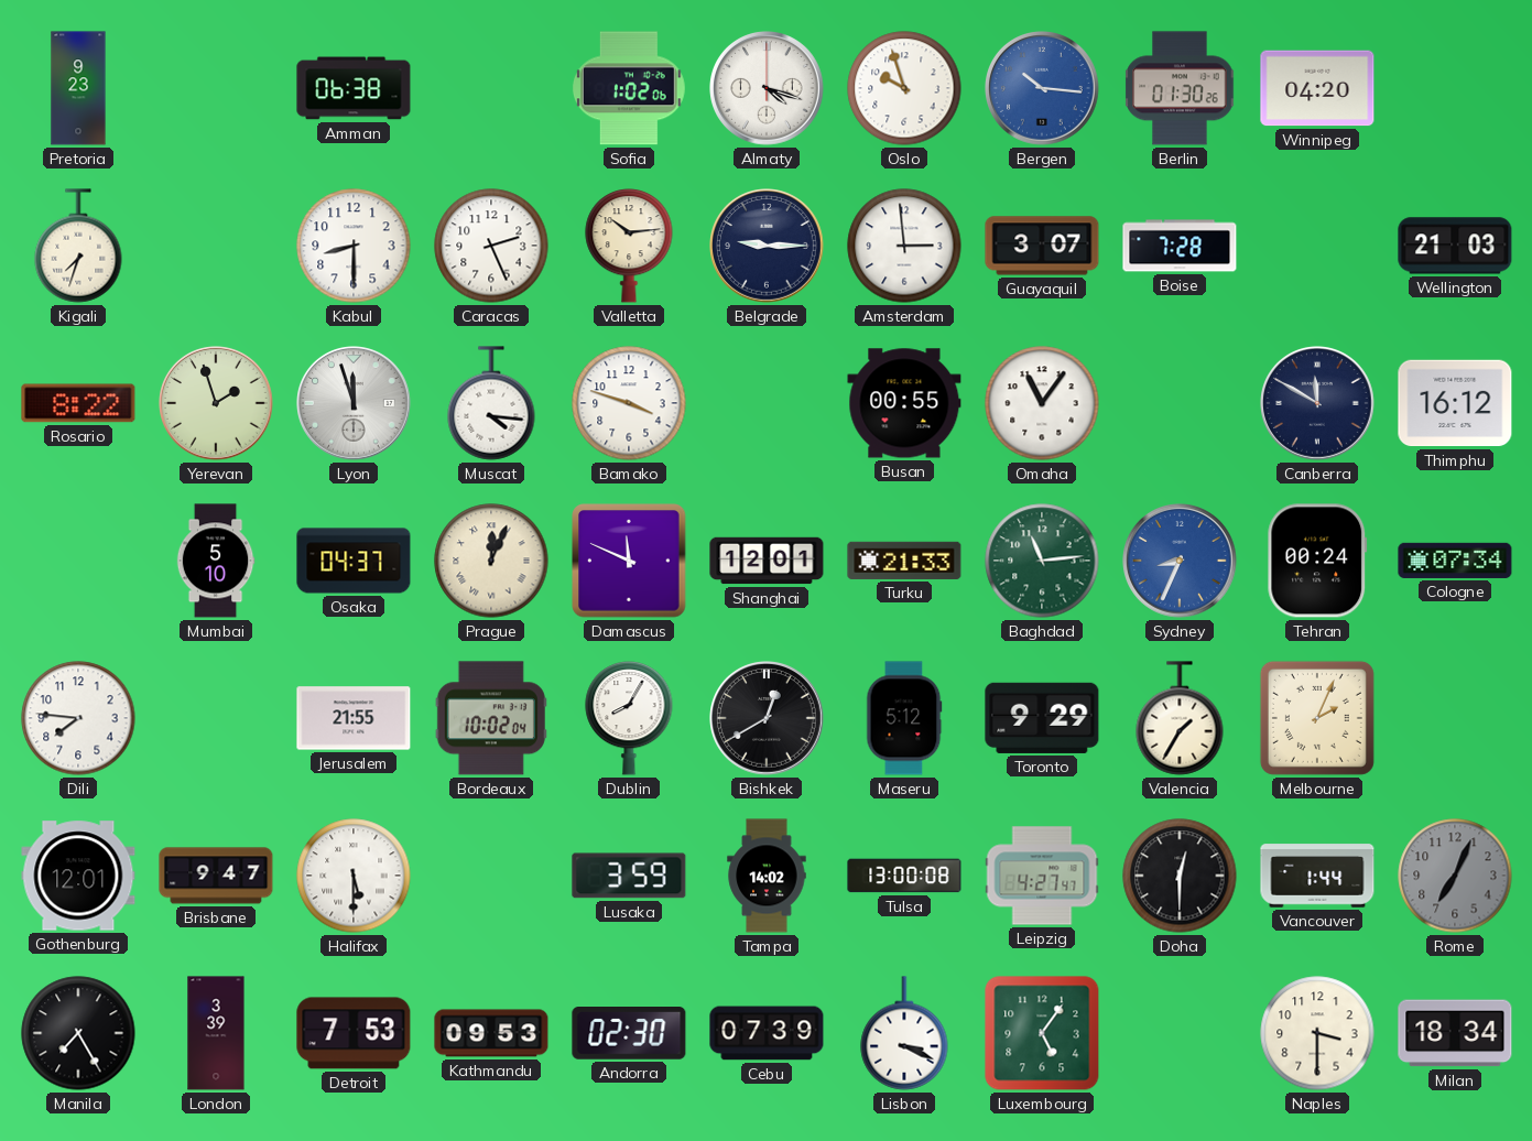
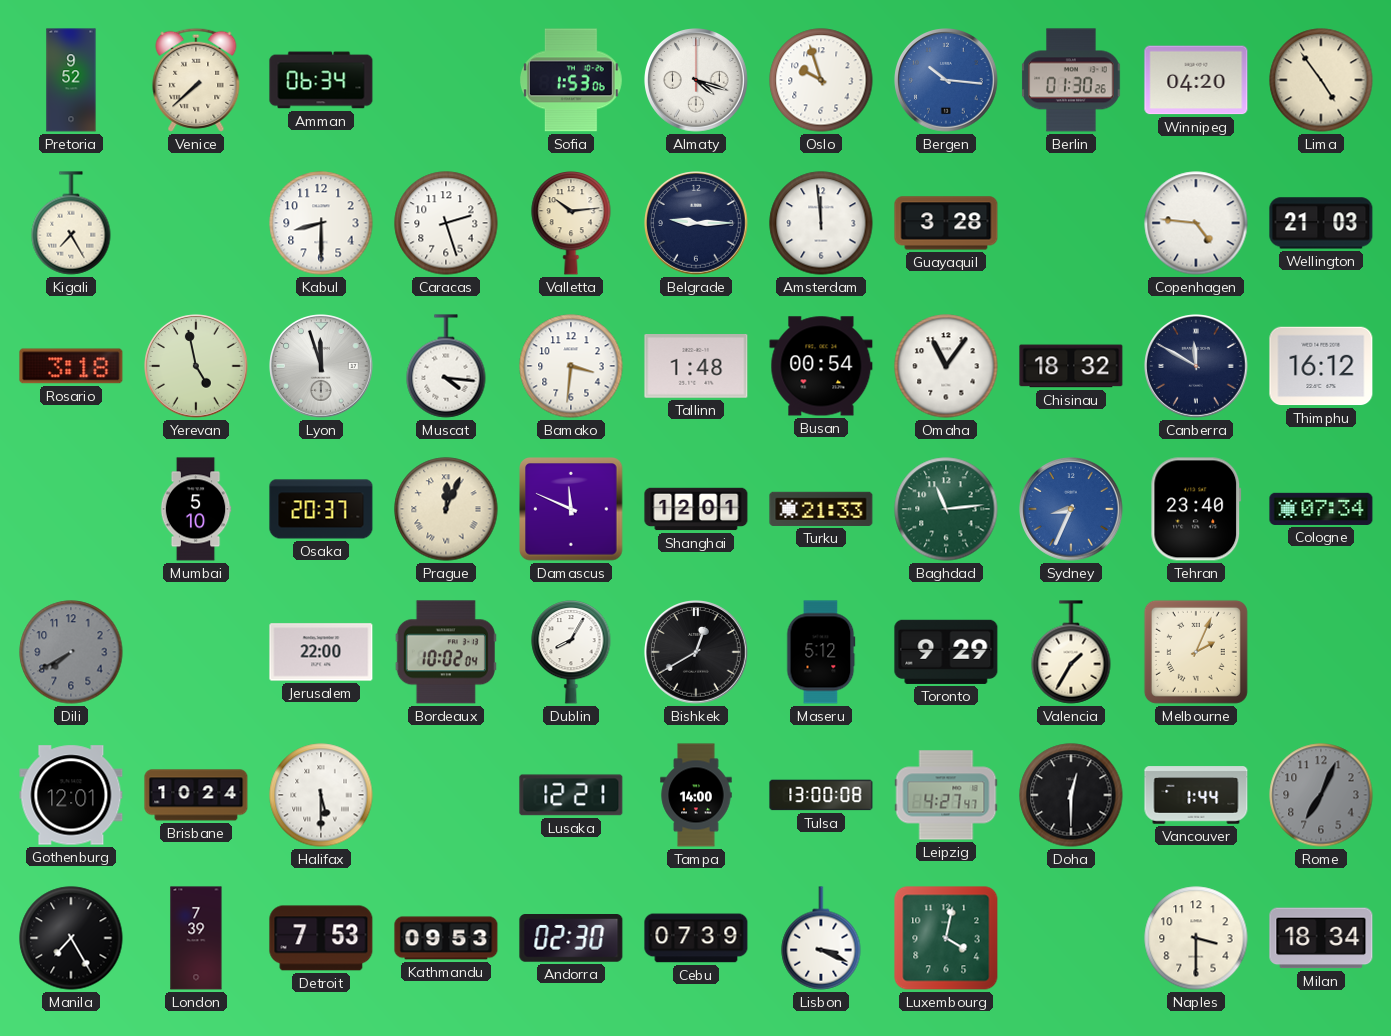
Pretoria: 9:23 -> 9:52 (71, 80)
Venice: none -> 7:38 (196, 80)
Amman: 06:38 -> 06:34 (321, 80)
Sofia: 1:02 -> 1:53 (571, 80)
Lima: none -> 4:54 (1321, 80)
Kigali: 7:33 -> 7:25 (71, 223)
Caracas: 2:26 -> 2:27 (446, 223)
Amsterdam: 2:59 -> 11:59 (821, 223)
Guayaquil: 3:07 -> 3:28 (946, 223)
Boise: 7:28 -> none (1180, 246)
Copenhagen: none -> 4:46 (1196, 223)
Rosario: 8:22 -> 3:18 (71, 366)
Yerevan: 1:57 -> 4:58 (196, 366)
Bamako: 3:48 -> 3:31 (571, 366)
Tallinn: none -> 1:48 (696, 367)
Busan: 00:55 -> 00:54 (821, 366)
Chisinau: none -> 18:32 (1071, 366)
Osaka: 04:37 -> 20:37 (321, 509)
Tehran: 00:24 -> 23:40 (1196, 509)
Dili: 7:46 -> 7:40 (71, 652)
Dili dial: white -> grey (71, 652)
Jerusalem: 21:55 -> 22:00 (321, 652)
Brisbane: 9:47 -> 10:24 (196, 795)
Lusaka: 3:59 -> 12:21 (571, 795)
Tampa: 14:02 -> 14:00 (696, 795)
London: 3:39 -> 7:39 (196, 938)
Luxembourg: 5:06 -> 4:02 (946, 938)
